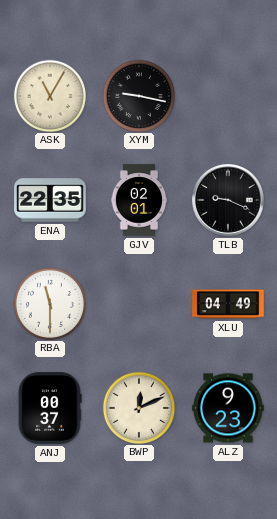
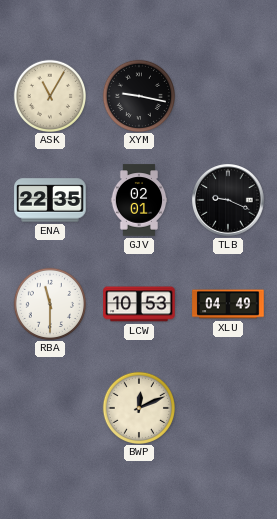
LCW: none -> 10:53 (139, 304)
ANJ: 00:37 -> none (50, 408)
ALZ: 9:23 -> none (228, 408)
